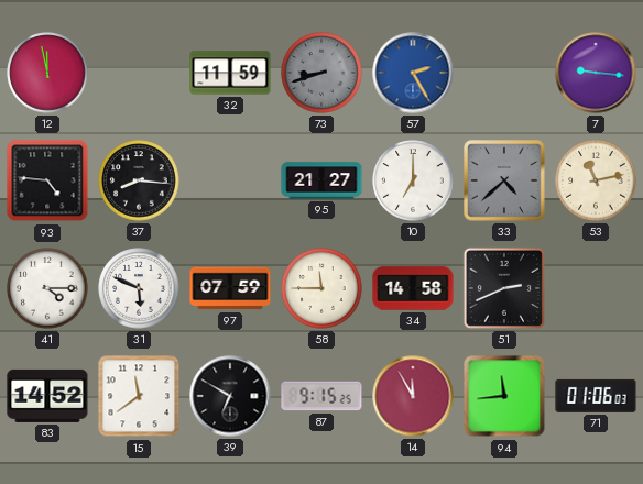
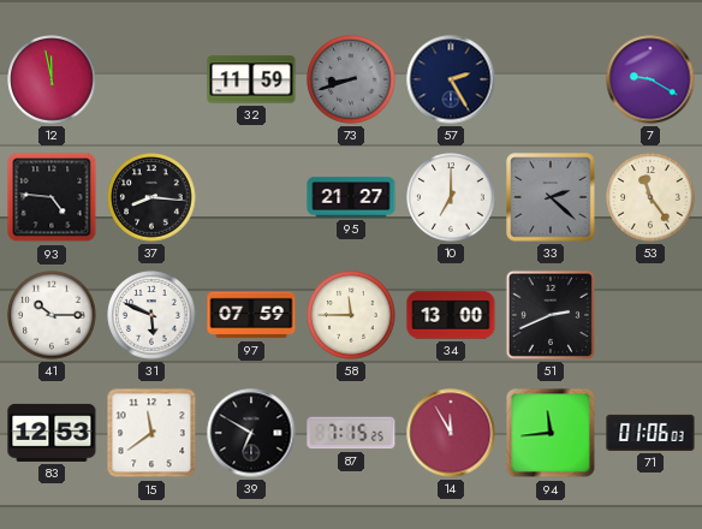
57 dial: blue -> navy (451, 79)
7: 9:16 -> 9:20 (650, 79)
33: 4:38 -> 2:22 (551, 197)
53: 11:13 -> 11:24 (650, 197)
41: 4:15 -> 10:15 (52, 315)
34: 14:58 -> 13:00 (451, 315)
83: 14:52 -> 12:53 (52, 433)
87: 9:15 -> 7:15 (351, 433)
